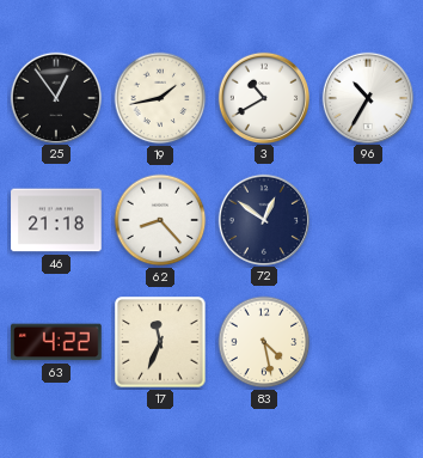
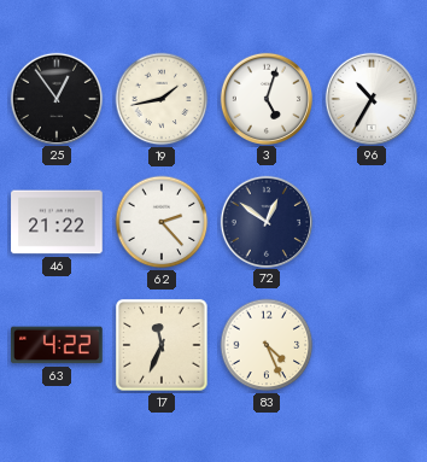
3: 10:40 -> 5:03 (265, 98)
46: 21:18 -> 21:22 (57, 222)
62: 8:23 -> 2:23 (162, 222)
83: 4:28 -> 4:26 (267, 345)
